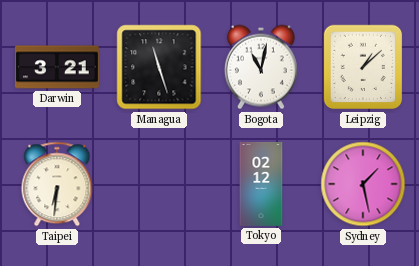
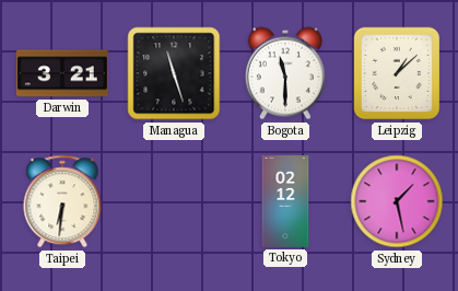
Bogota: 11:02 -> 11:30 (285, 73)
